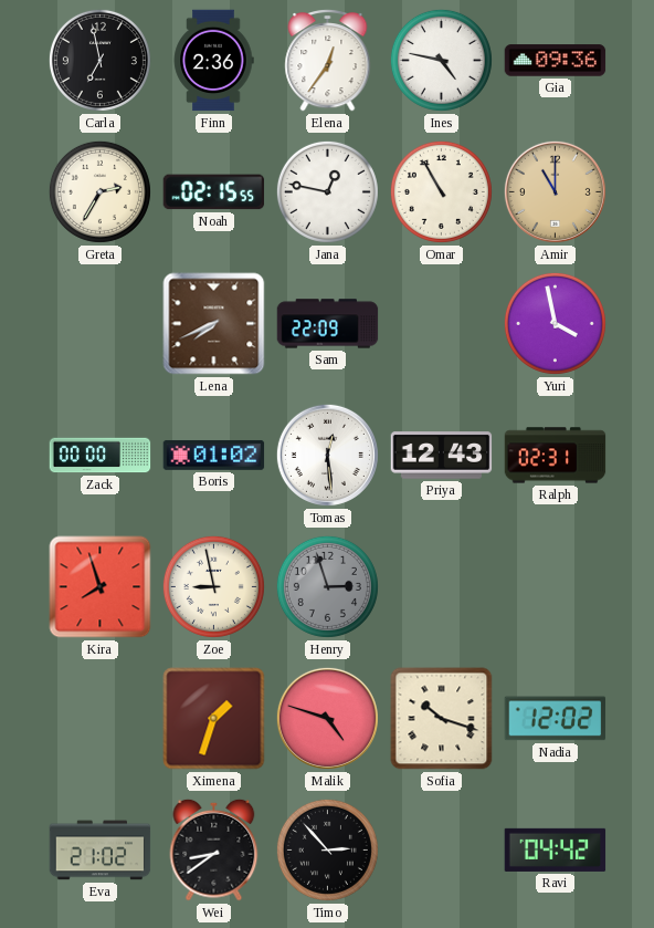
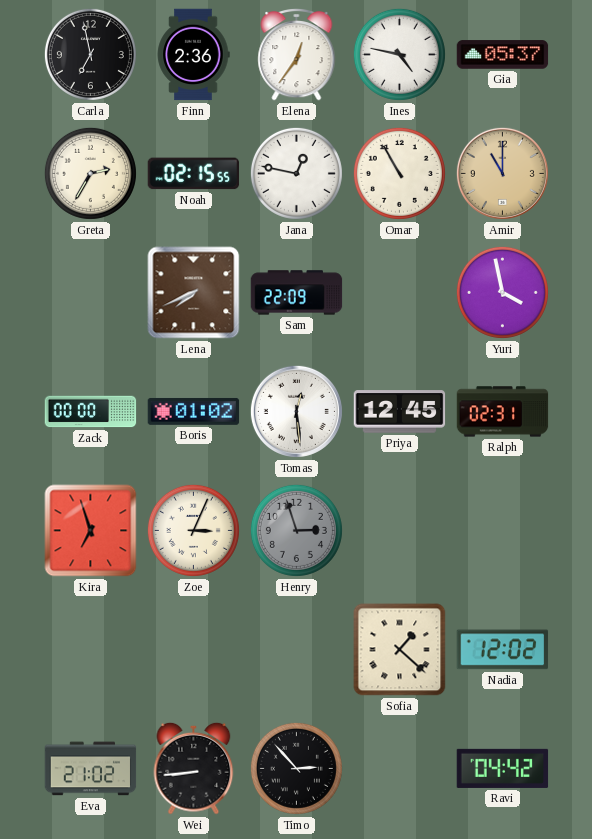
Gia: 09:36 -> 05:37 (503, 55)
Priya: 12:43 -> 12:45 (400, 412)
Kira: 7:57 -> 6:57 (91, 531)
Zoe: 8:58 -> 3:04 (193, 530)
Ximena: 1:33 -> none (214, 719)
Malik: 4:48 -> none (327, 718)
Sofia: 10:18 -> 1:22 (400, 650)
Wei: 8:39 -> 8:44 (194, 768)
